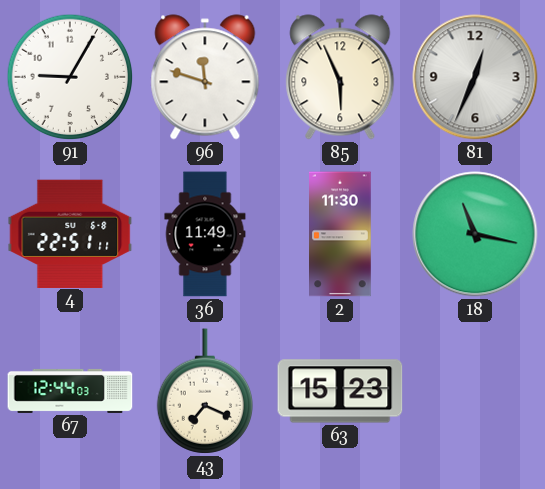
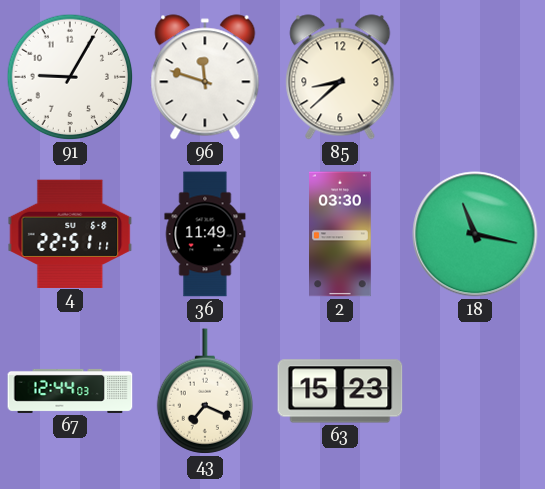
85: 5:56 -> 8:38 (340, 77)
81: 12:34 -> none (475, 77)
2: 11:30 -> 03:30 (341, 234)
